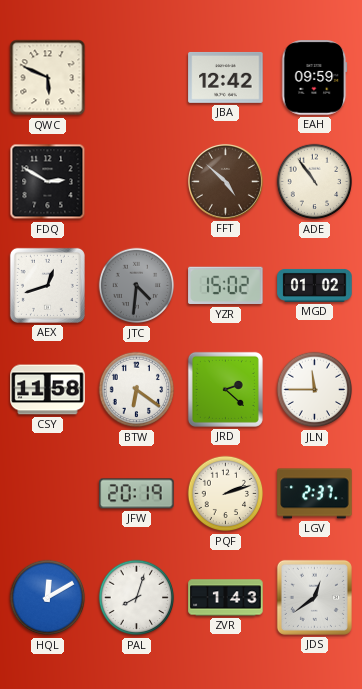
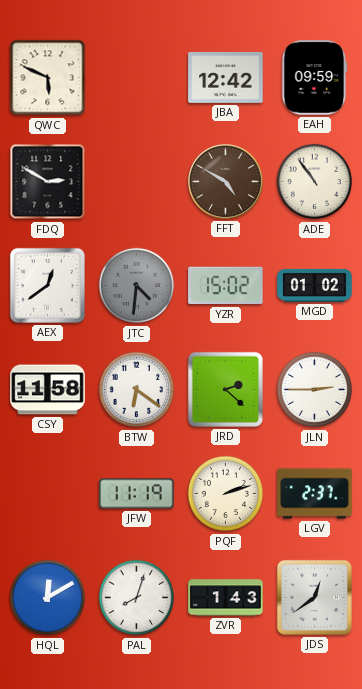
FFT: 4:52 -> 4:50 (225, 181)
AEX: 12:42 -> 12:39 (47, 285)
JLN: 11:45 -> 2:45 (315, 390)
JFW: 20:19 -> 11:19 (137, 494)
